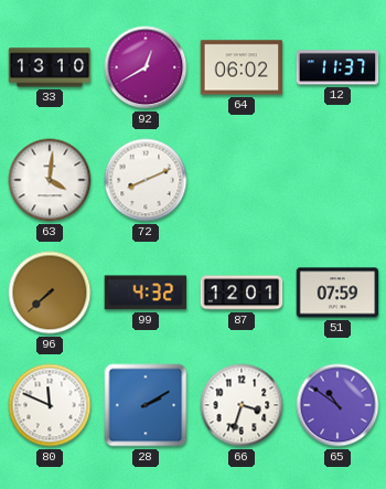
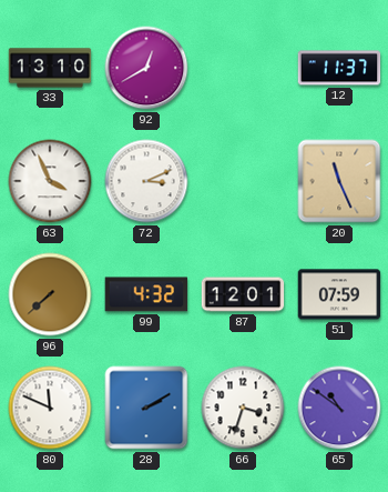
64: 06:02 -> none (242, 67)
63: 4:01 -> 3:56 (50, 181)
72: 8:11 -> 3:11 (146, 181)
20: none -> 11:26 (339, 181)
